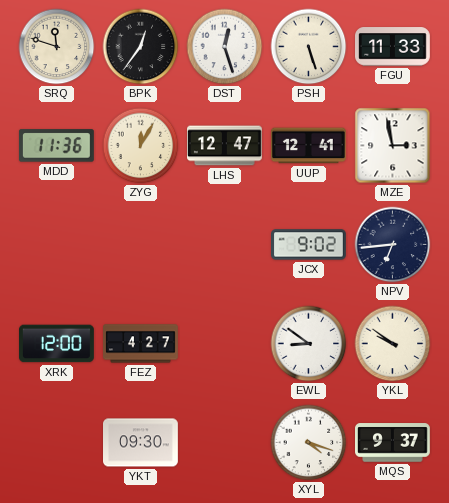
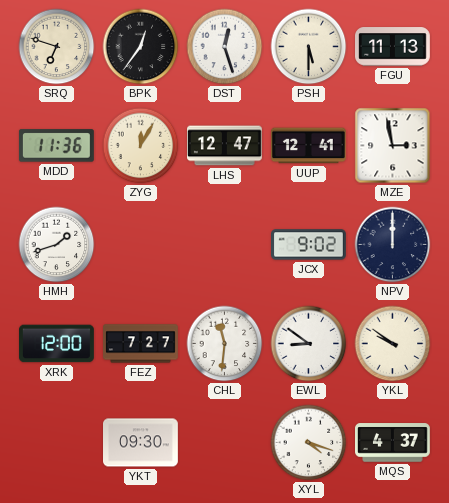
SRQ: 11:48 -> 6:48 (57, 47)
PSH: 5:27 -> 5:30 (309, 47)
FGU: 11:33 -> 11:13 (393, 47)
HMH: none -> 1:42 (57, 245)
NPV: 6:44 -> 12:00 (393, 245)
FEZ: 4:27 -> 7:27 (141, 344)
CHL: none -> 11:31 (225, 344)
MQS: 9:37 -> 4:37 (393, 443)
